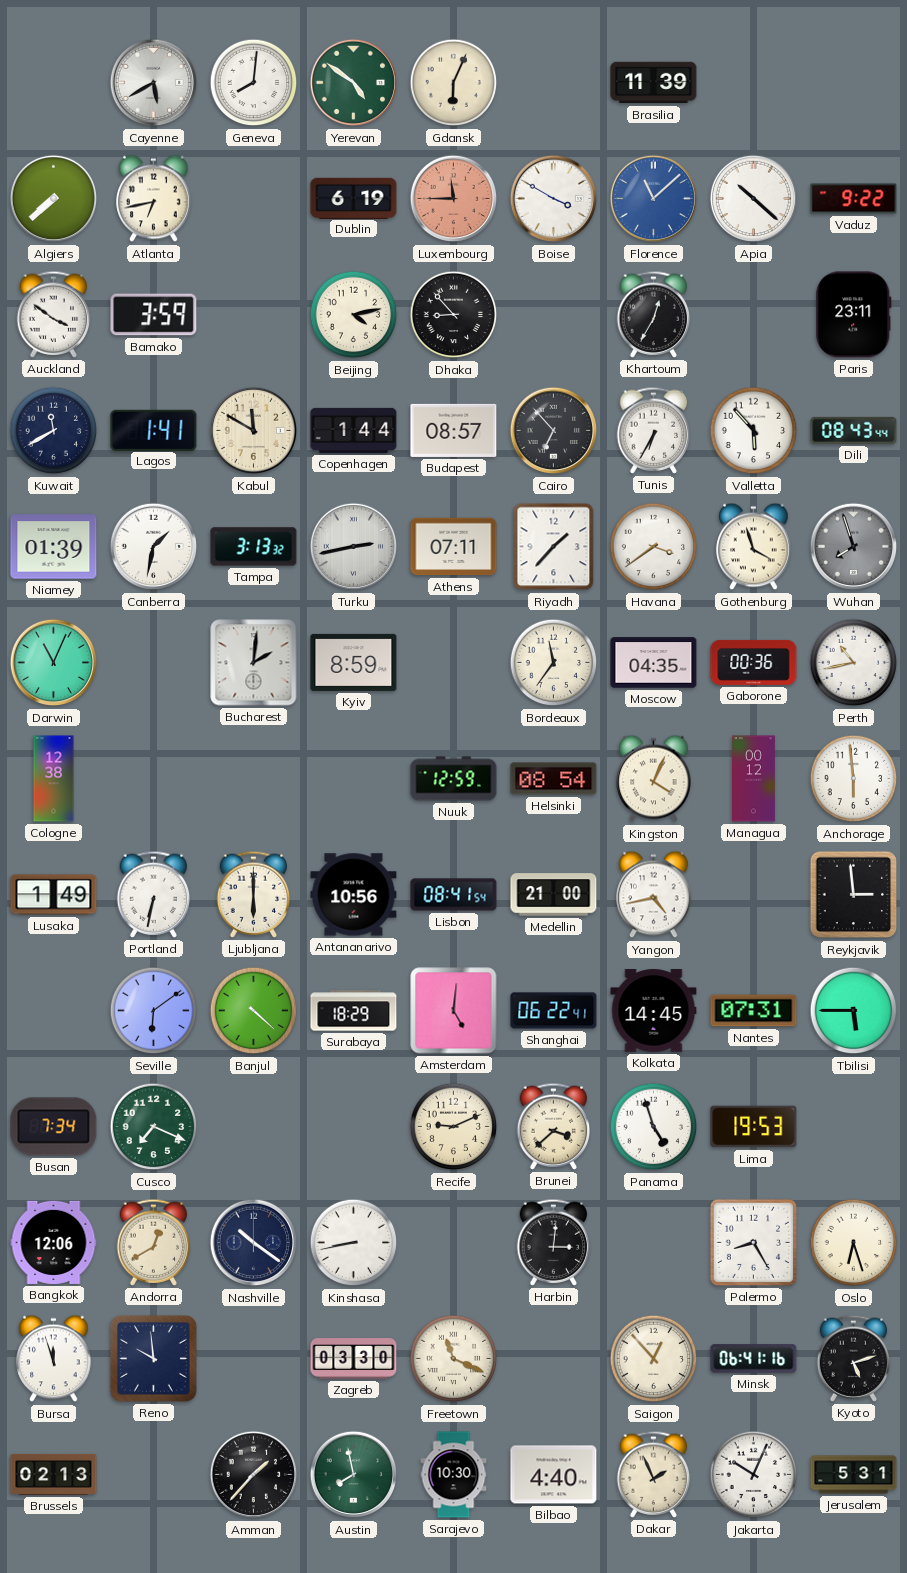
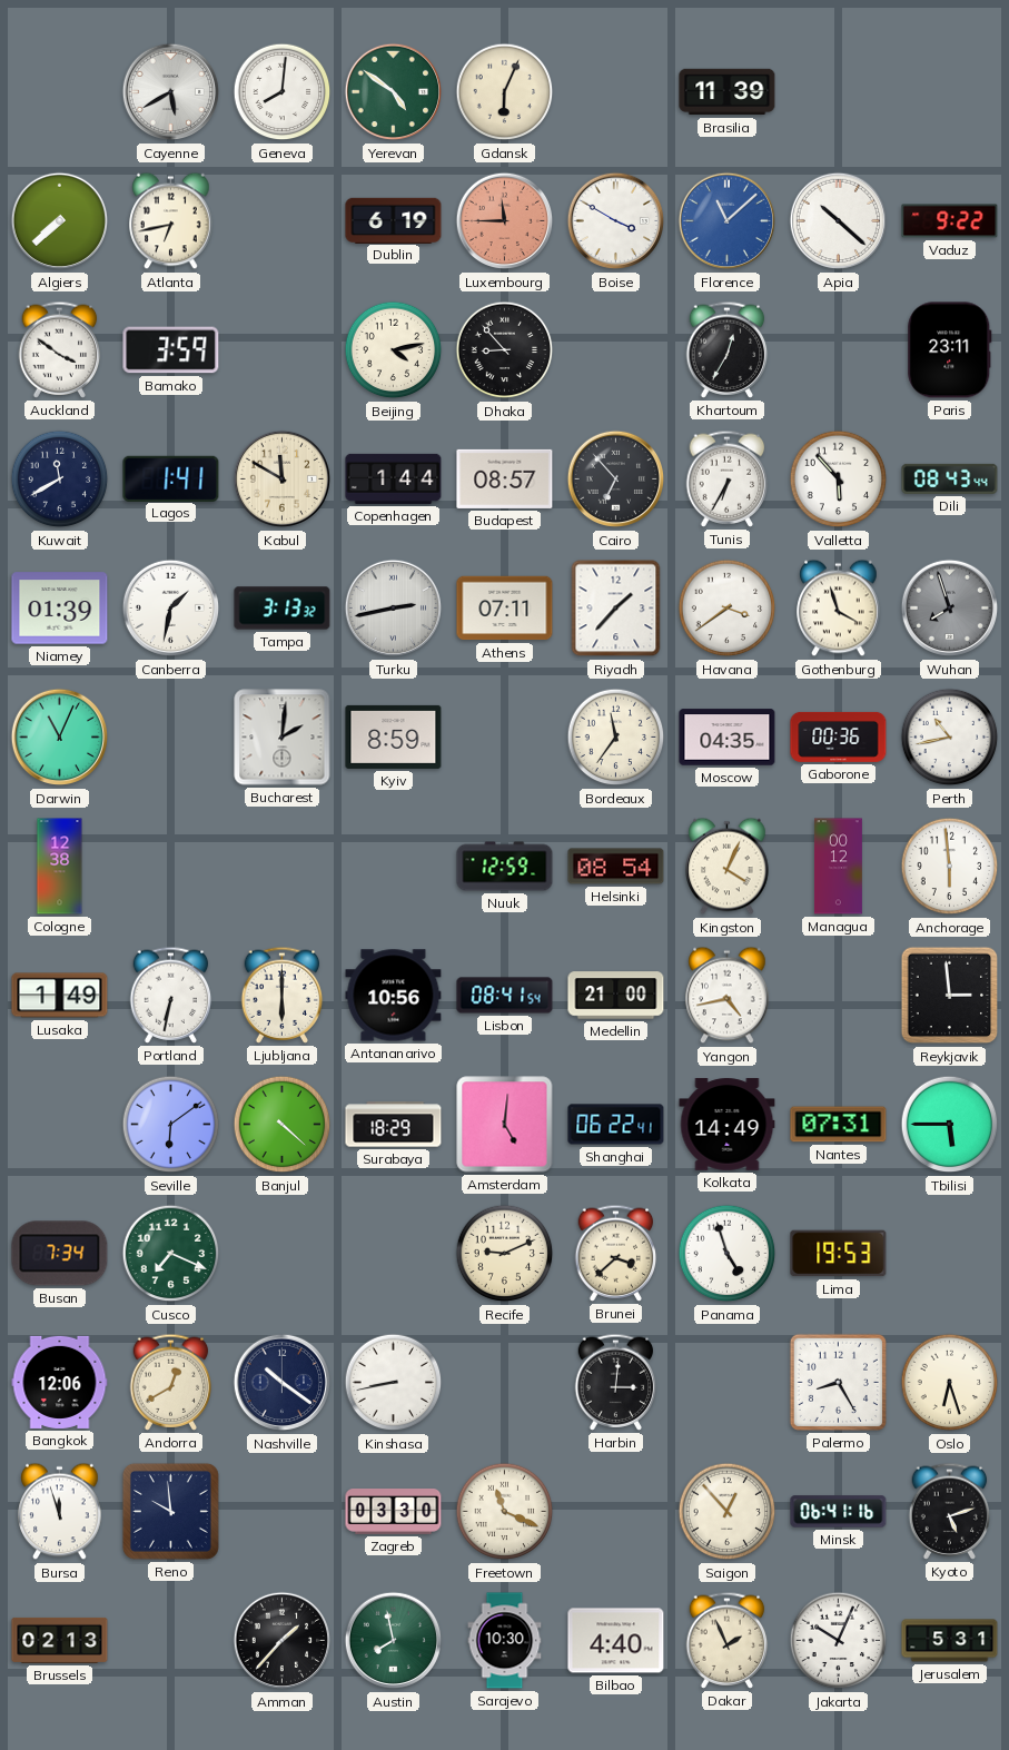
Kolkata: 14:45 -> 14:49 (728, 1125)
